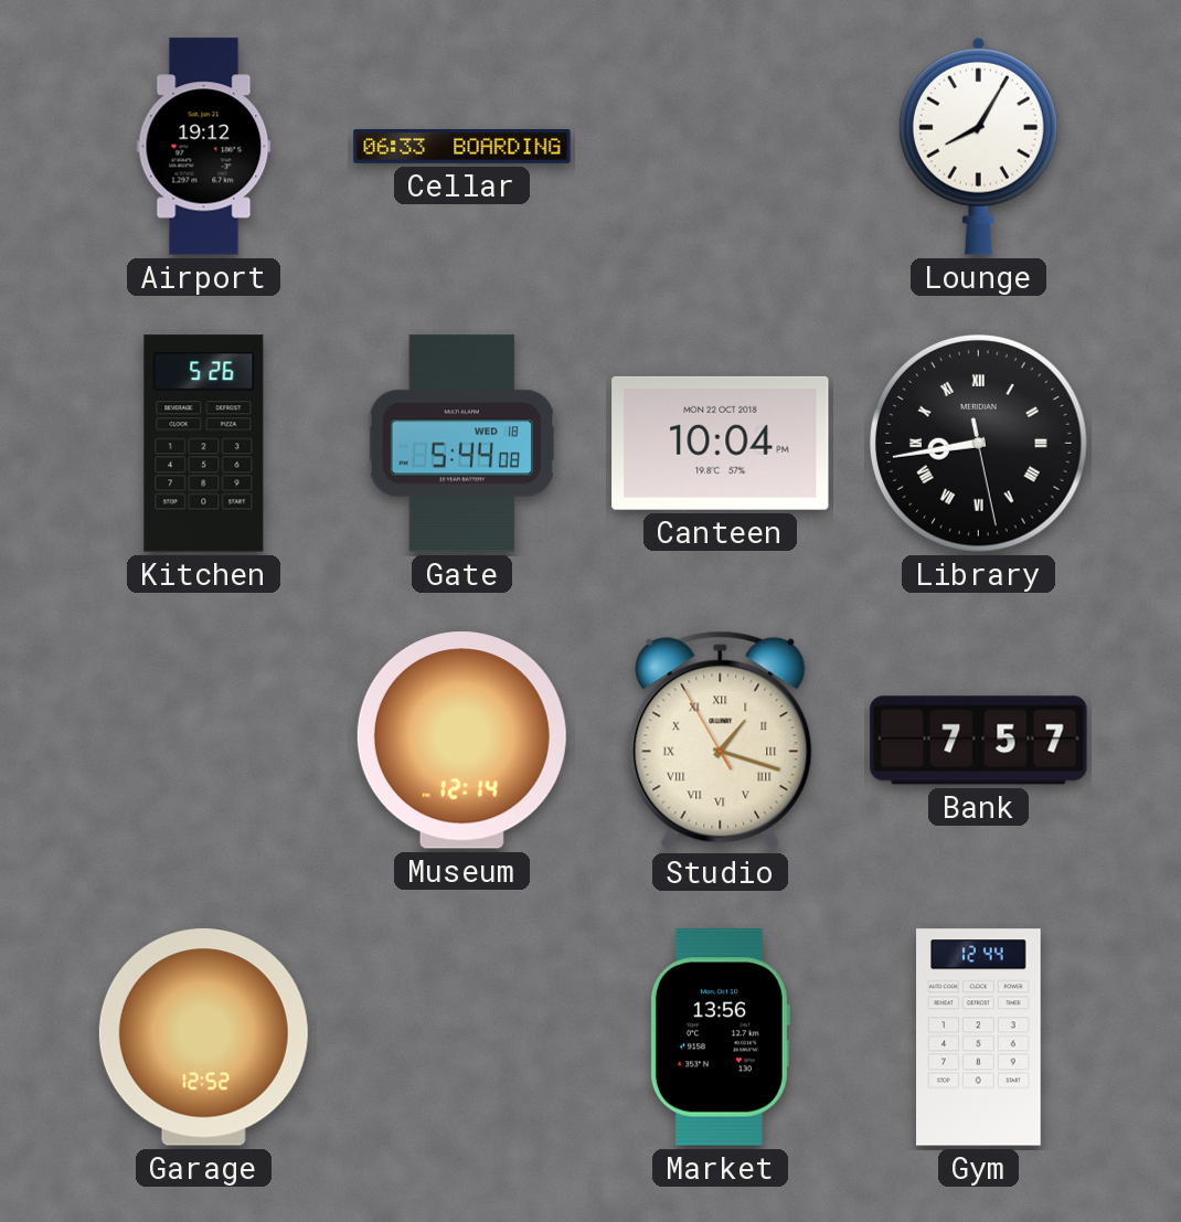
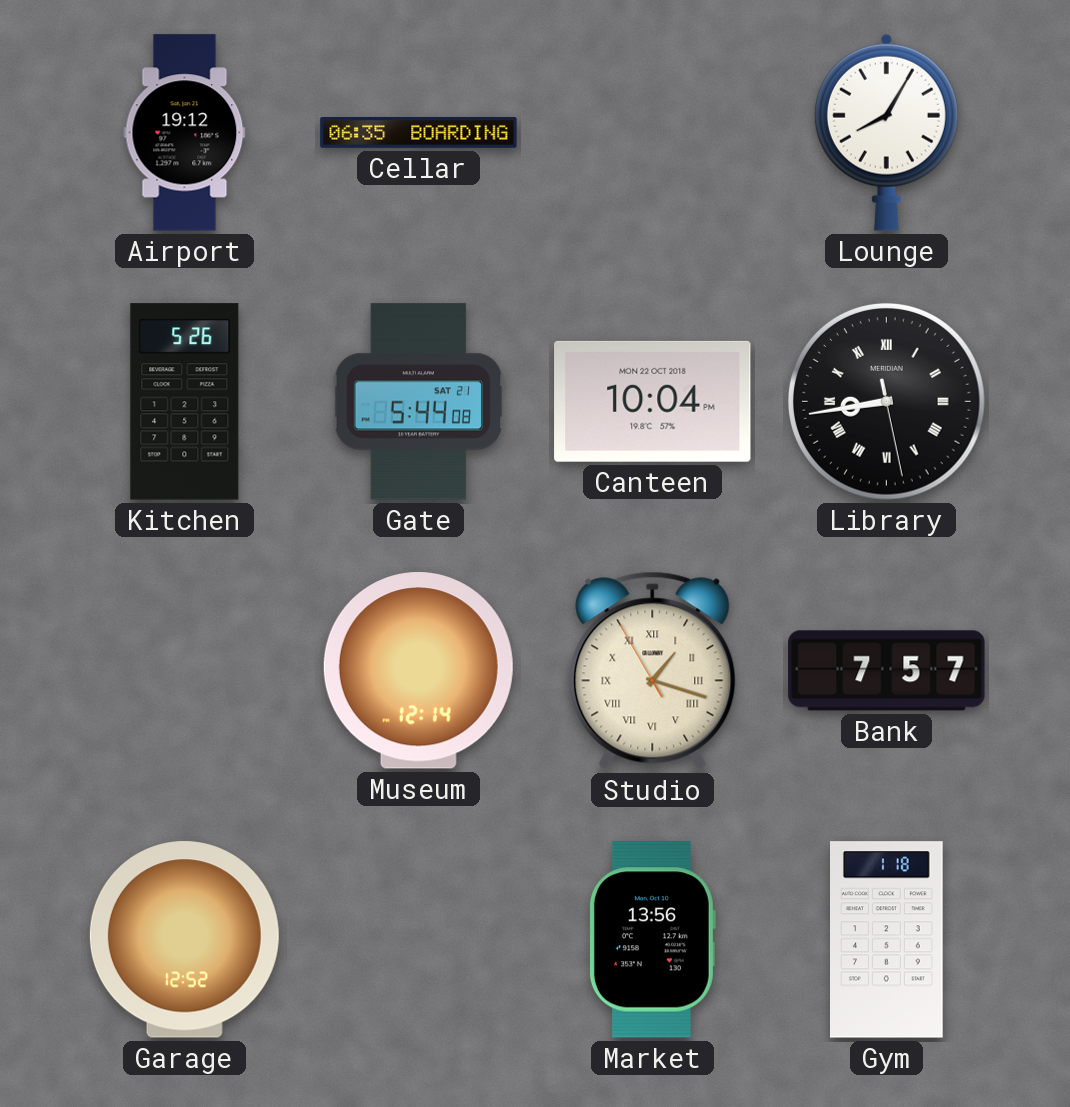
Cellar: 06:33 -> 06:35 (419, 133)
Gate date: WED 18 -> SAT 21 (418, 402)
Gym: 12:44 -> 1:18 (887, 940)
